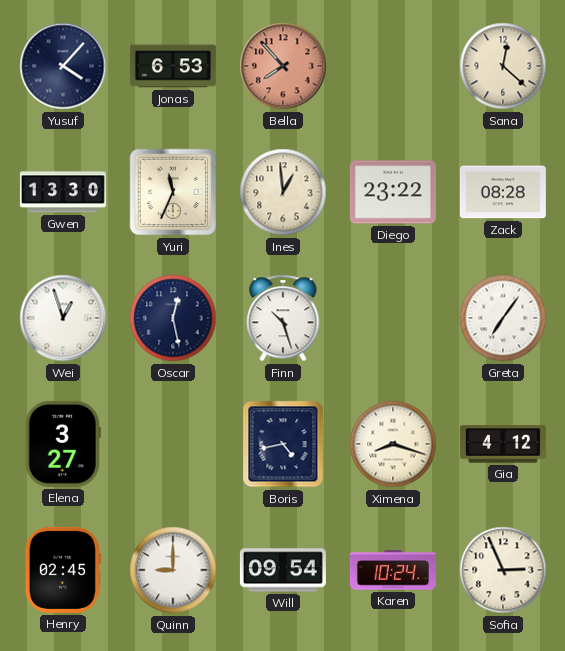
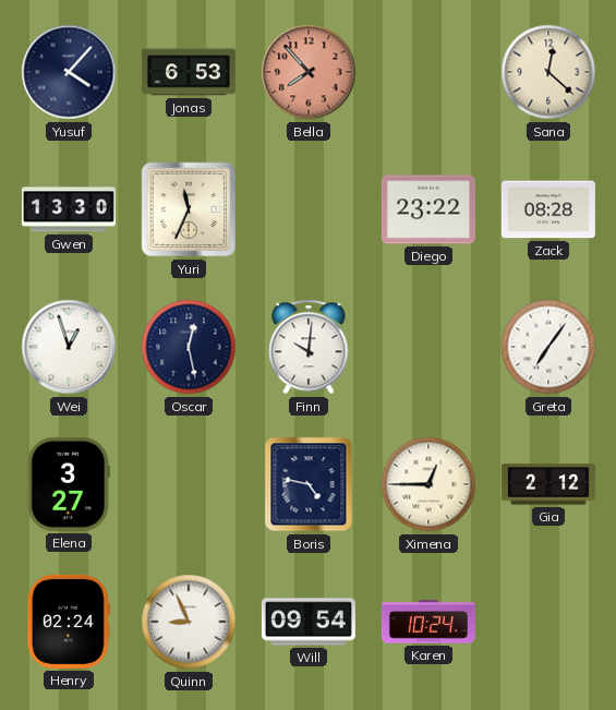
Ines: 12:59 -> none (283, 192)
Finn: 10:27 -> 10:01 (309, 347)
Boris: 4:43 -> 4:47 (309, 484)
Ximena: 8:18 -> 12:45 (428, 484)
Gia: 4:12 -> 2:12 (548, 484)
Henry: 02:45 -> 02:24 (69, 622)
Quinn: 9:00 -> 8:56 (189, 622)
Sofia: 2:56 -> none (503, 570)
